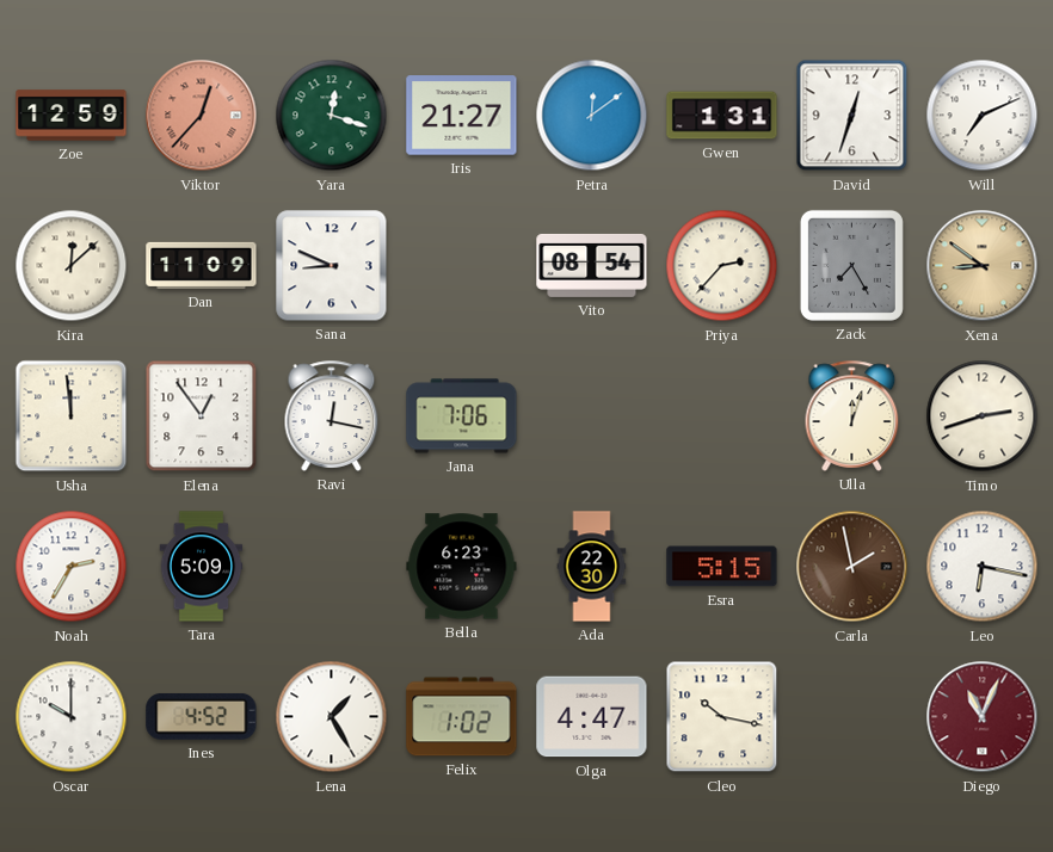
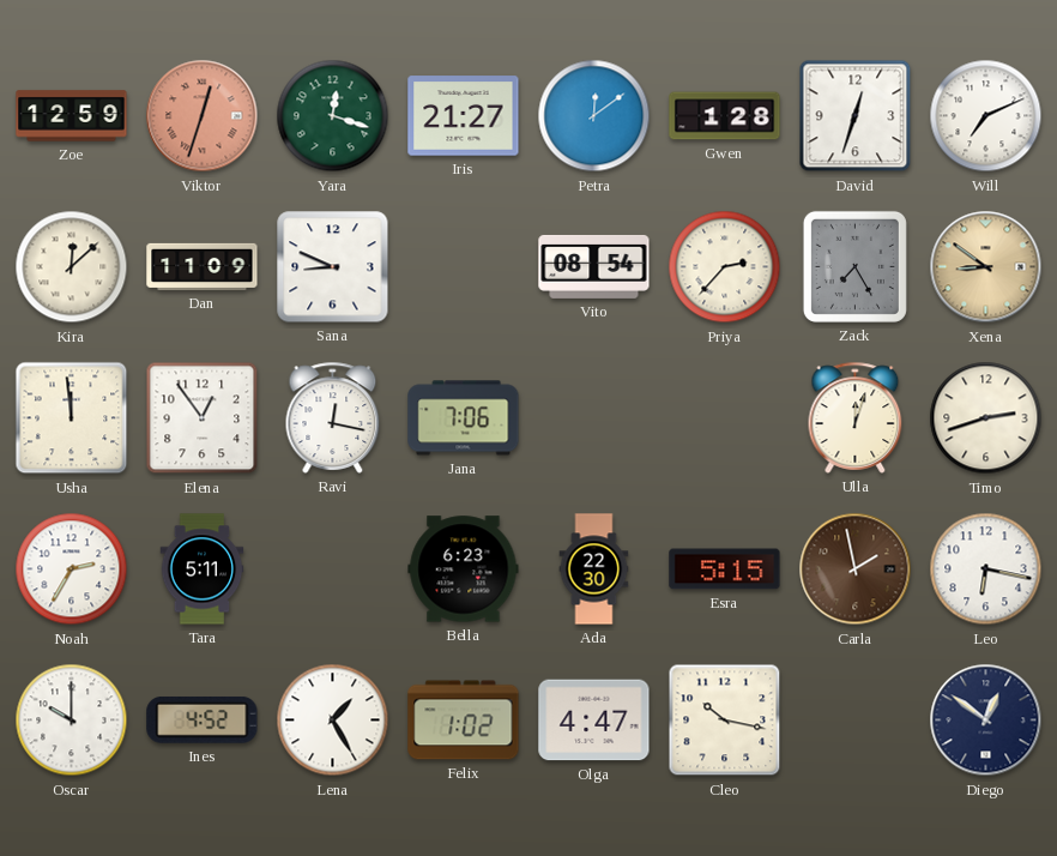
Viktor: 12:37 -> 12:33 (203, 116)
Gwen: 1:31 -> 1:28 (725, 116)
Tara: 5:09 -> 5:11 (203, 569)
Diego: 11:04 -> 12:51 (986, 721)
Diego dial: burgundy -> navy (986, 721)
